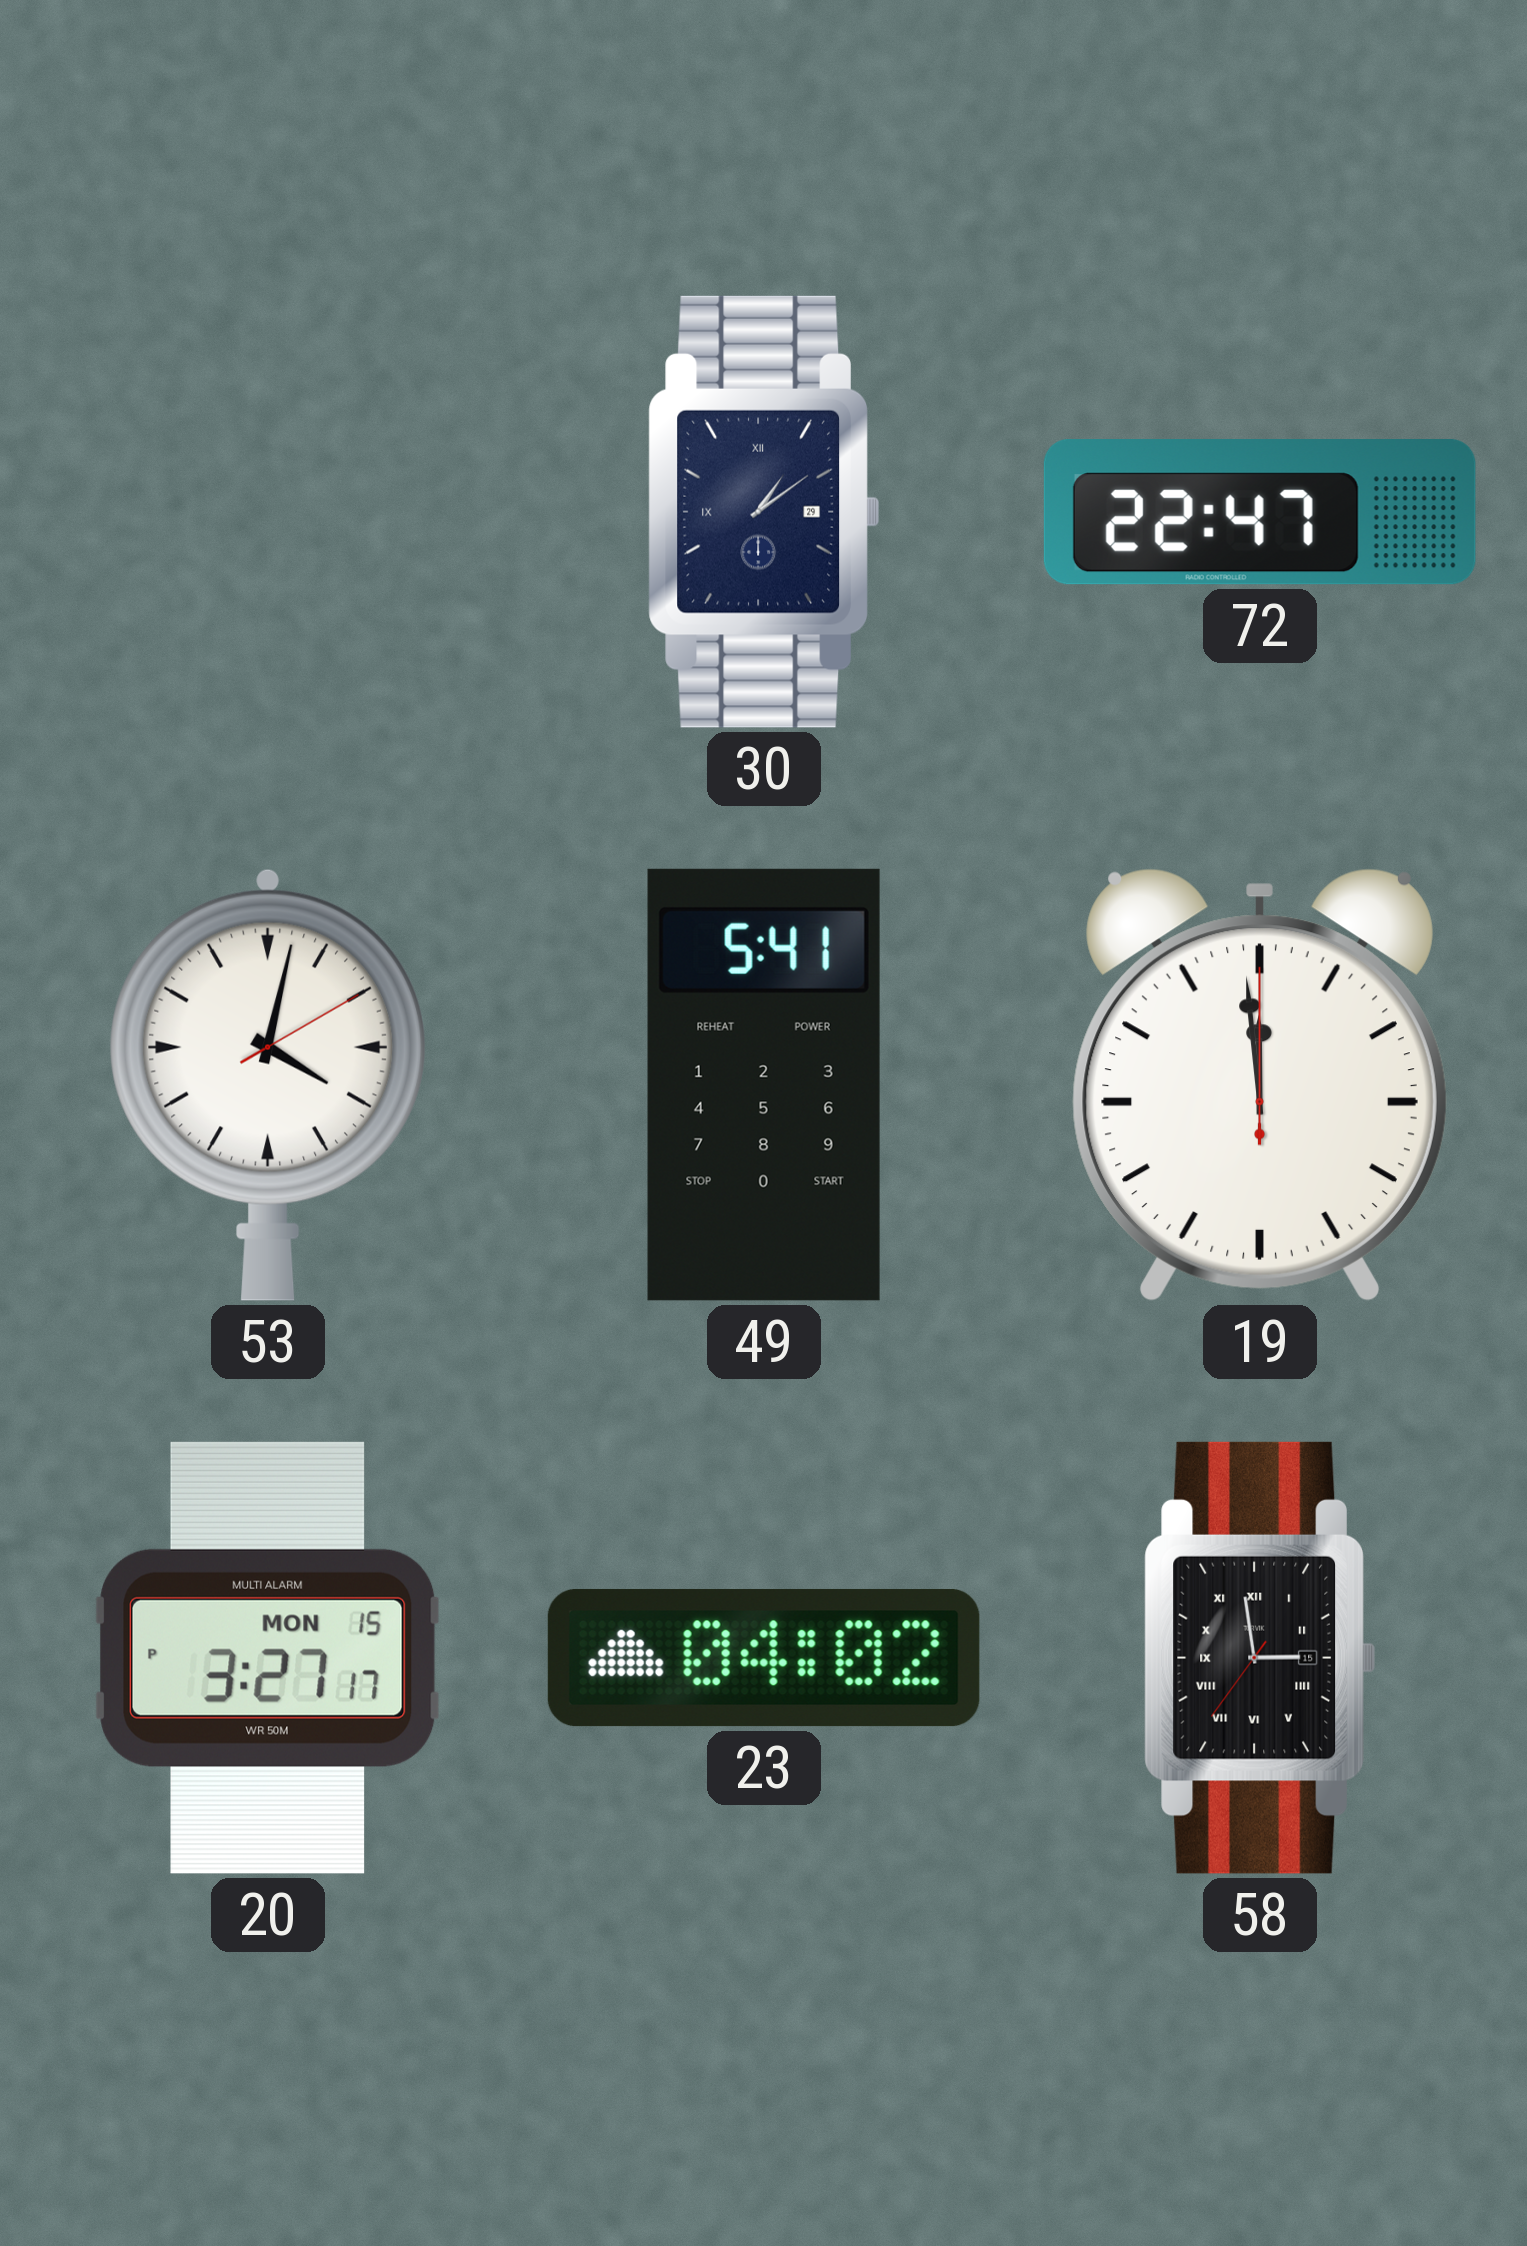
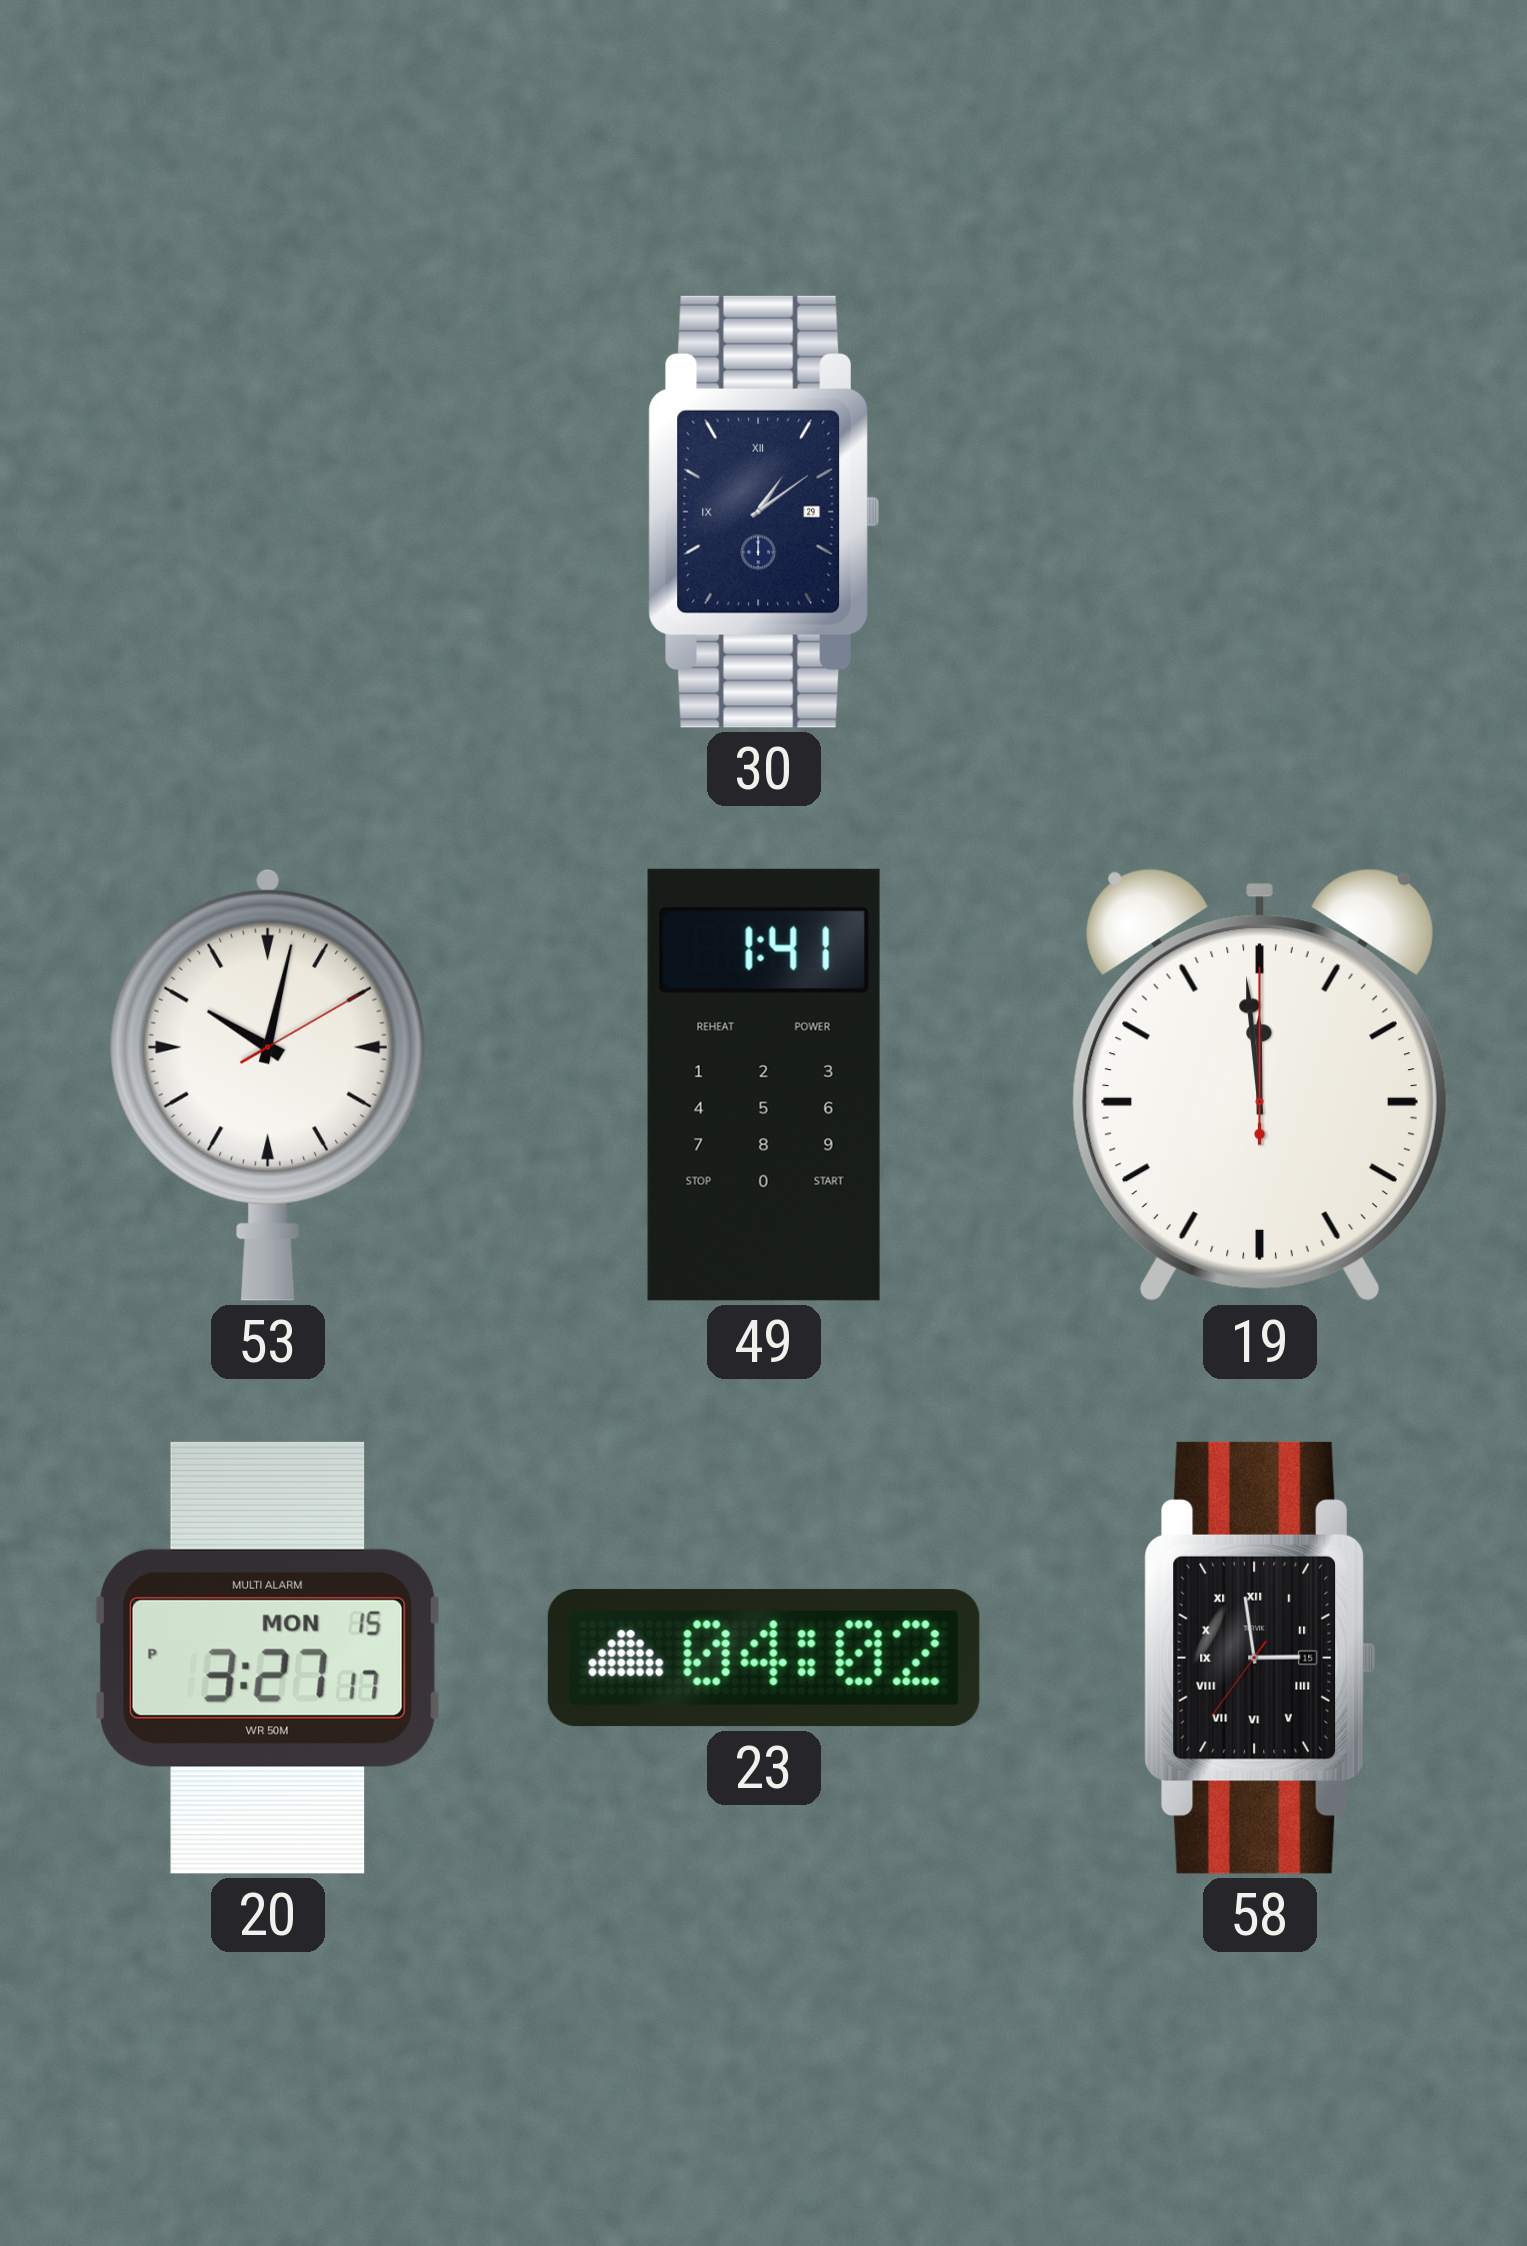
72: 22:47 -> none (1260, 513)
53: 4:02 -> 10:02 (268, 1085)
49: 5:41 -> 1:41 (764, 1085)
